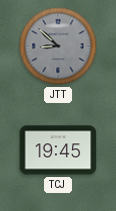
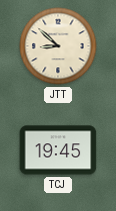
JTT dial: grey -> cream (58, 46)
